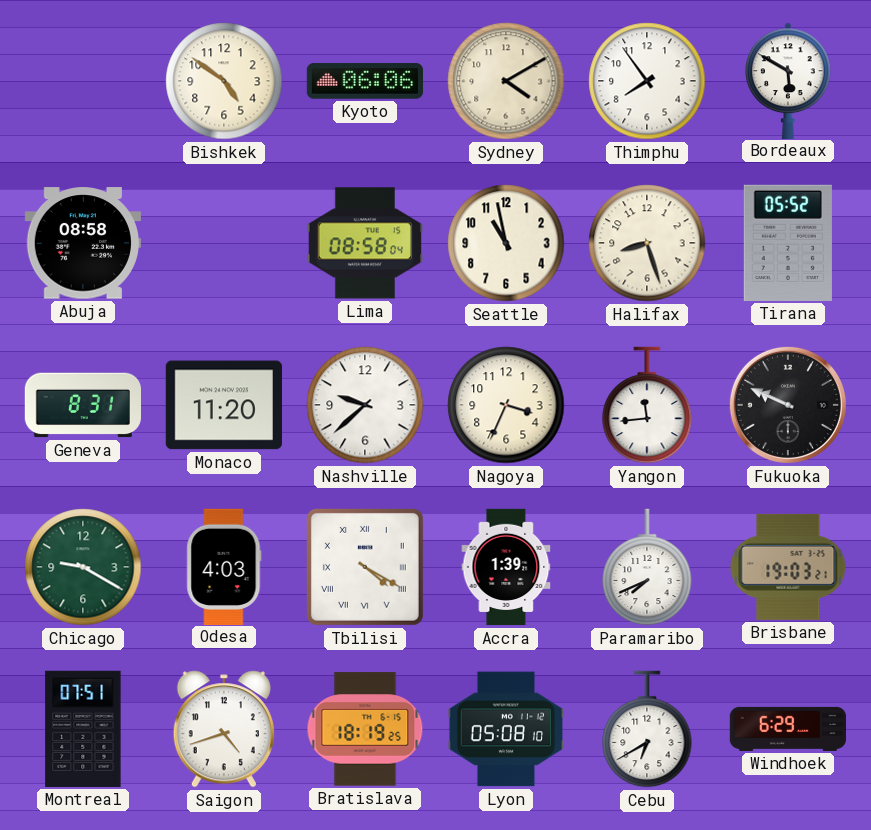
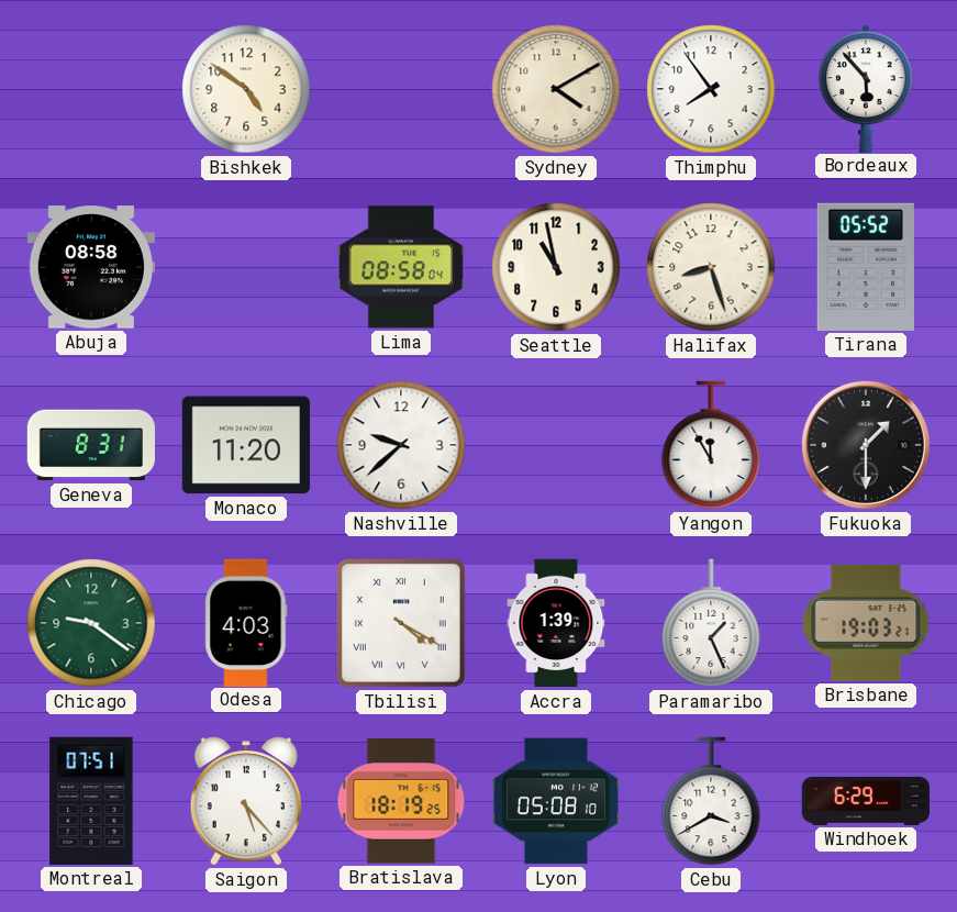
Kyoto: 06:06 -> none (364, 81)
Bordeaux: 5:50 -> 5:53 (866, 88)
Nagoya: 3:34 -> none (506, 405)
Yangon: 11:44 -> 11:55 (711, 445)
Fukuoka: 9:49 -> 1:30 (866, 445)
Chicago: 9:20 -> 9:21 (91, 623)
Paramaribo: 7:41 -> 1:26 (711, 623)
Saigon: 4:42 -> 5:23 (246, 801)
Cebu: 6:40 -> 3:40 (711, 801)
